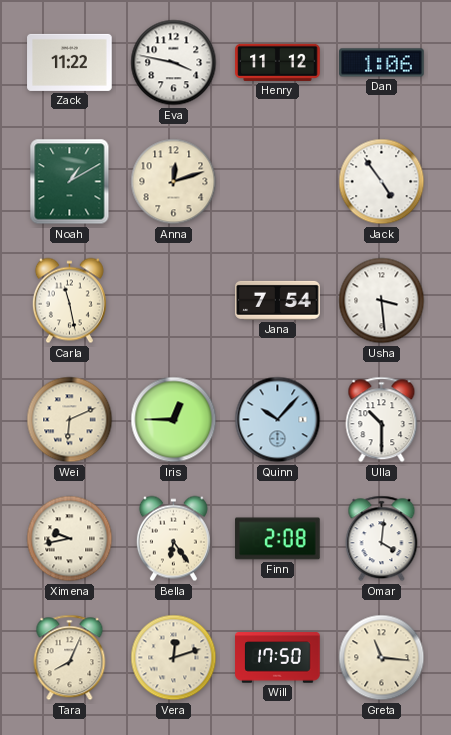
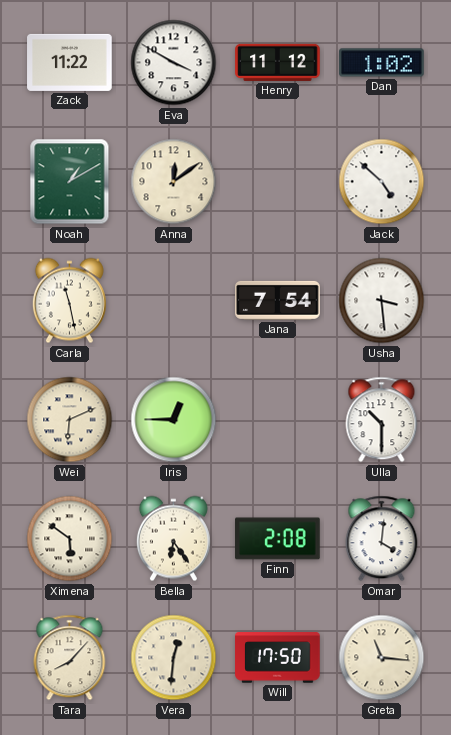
Eva: 3:47 -> 3:50 (174, 63)
Dan: 1:06 -> 1:02 (382, 63)
Anna: 12:12 -> 12:09 (174, 182)
Jack: 4:54 -> 4:52 (382, 182)
Quinn: 10:07 -> none (278, 420)
Ximena: 9:43 -> 5:51 (70, 539)
Tara: 8:04 -> 8:07 (70, 658)
Vera: 12:12 -> 12:31 (174, 658)
